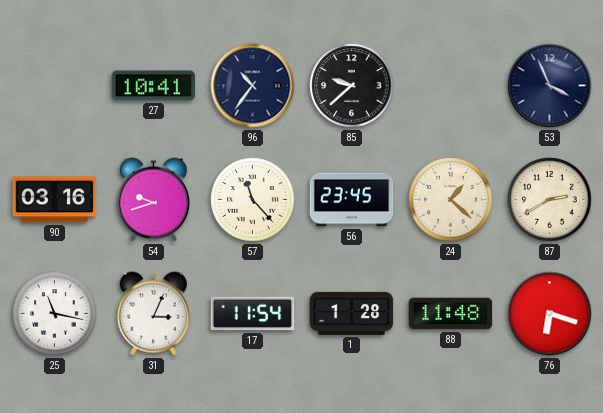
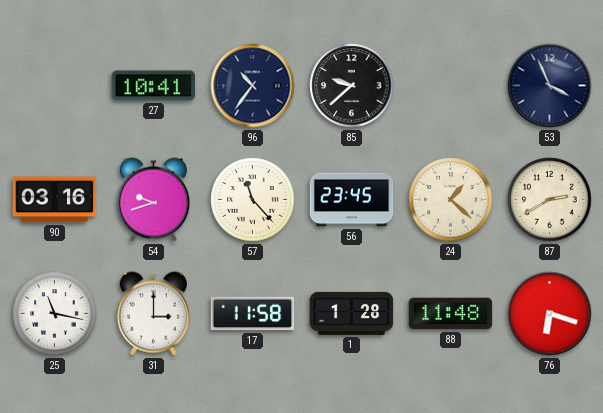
31: 3:04 -> 3:00 (153, 314)
17: 11:54 -> 11:58 (253, 314)
